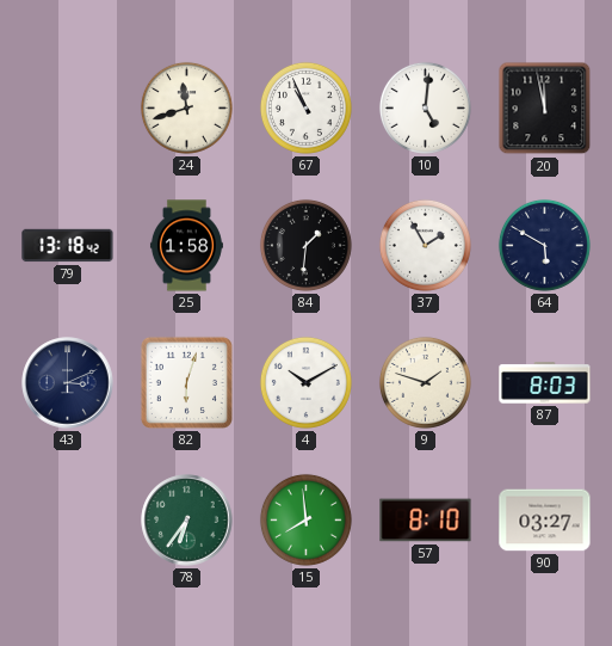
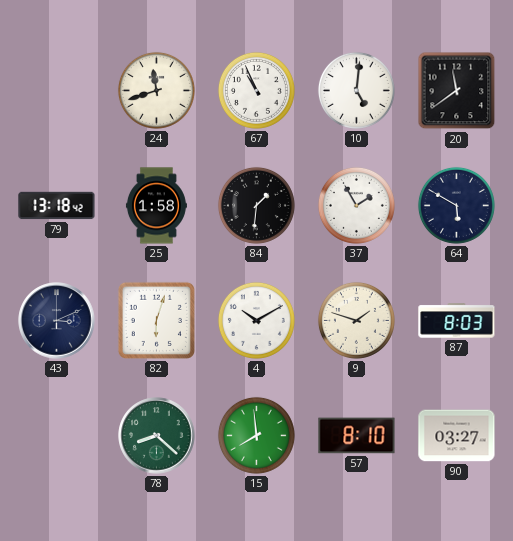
20: 11:58 -> 11:39 (457, 91)
78: 6:36 -> 8:22 (157, 436)
